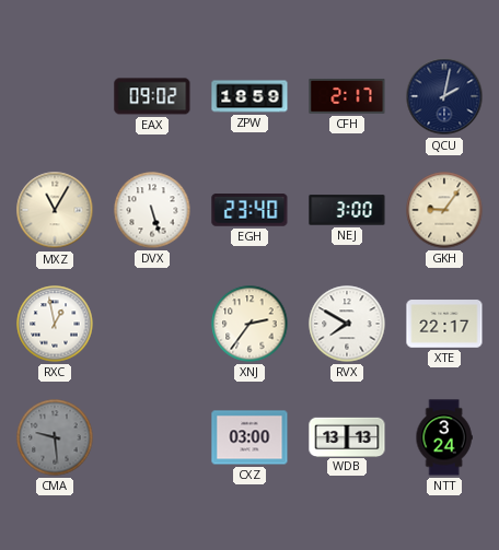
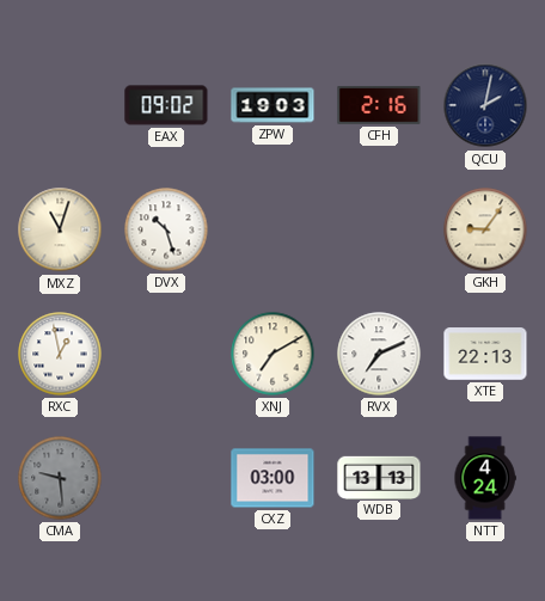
ZPW: 18:59 -> 19:03 (272, 105)
CFH: 2:17 -> 2:16 (379, 105)
MXZ: 11:05 -> 11:03 (60, 229)
DVX: 5:27 -> 10:27 (166, 229)
EGH: 23:40 -> none (249, 210)
NEJ: 3:00 -> none (347, 210)
XNJ: 2:36 -> 7:10 (272, 354)
RVX: 7:50 -> 7:11 (379, 354)
XTE: 22:17 -> 22:13 (485, 354)
NTT: 3:24 -> 4:24 (485, 478)
